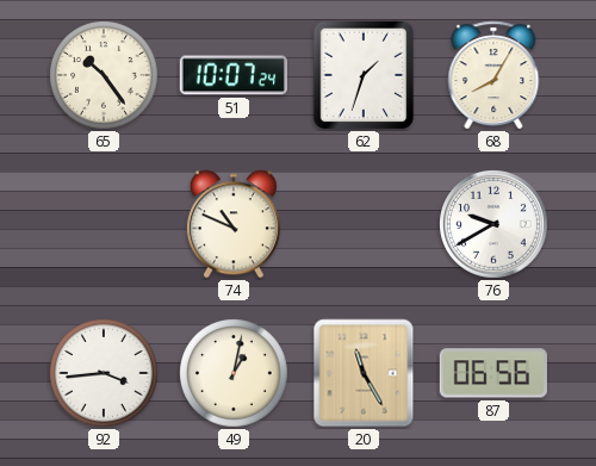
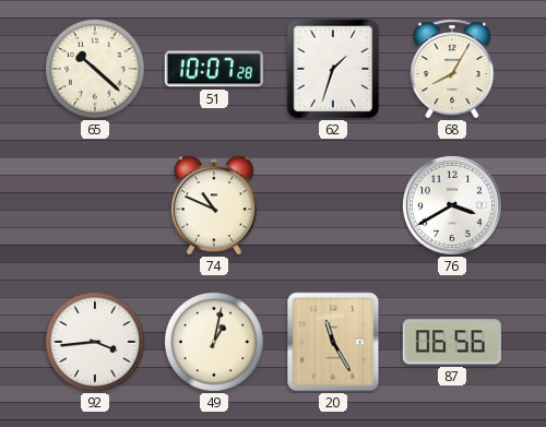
65: 10:24 -> 10:22 (96, 70)
51: 10:07:24 -> 10:07:28 (214, 69)
76: 9:40 -> 3:40 (453, 206)
